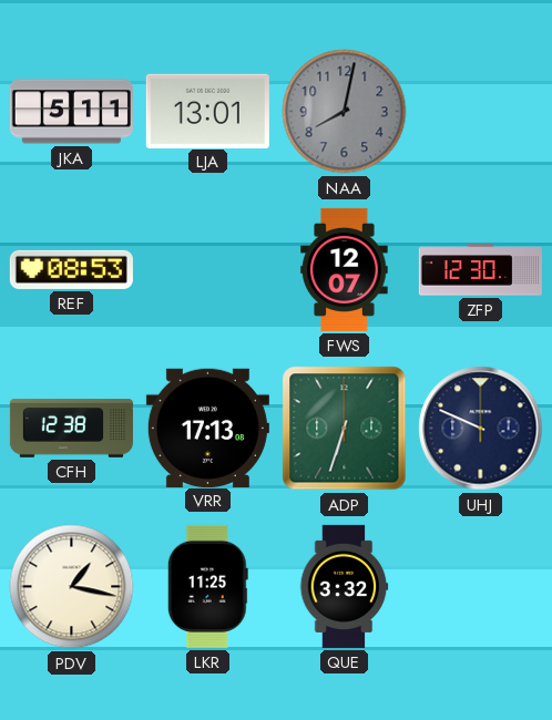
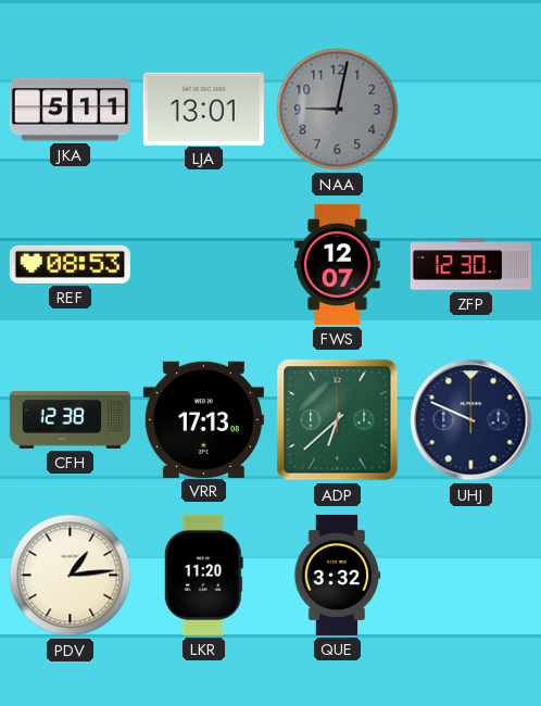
NAA: 8:02 -> 9:02 (338, 110)
ADP: 6:33 -> 6:38 (338, 420)
PDV: 1:17 -> 1:14 (71, 576)
LKR: 11:25 -> 11:20 (203, 575)
